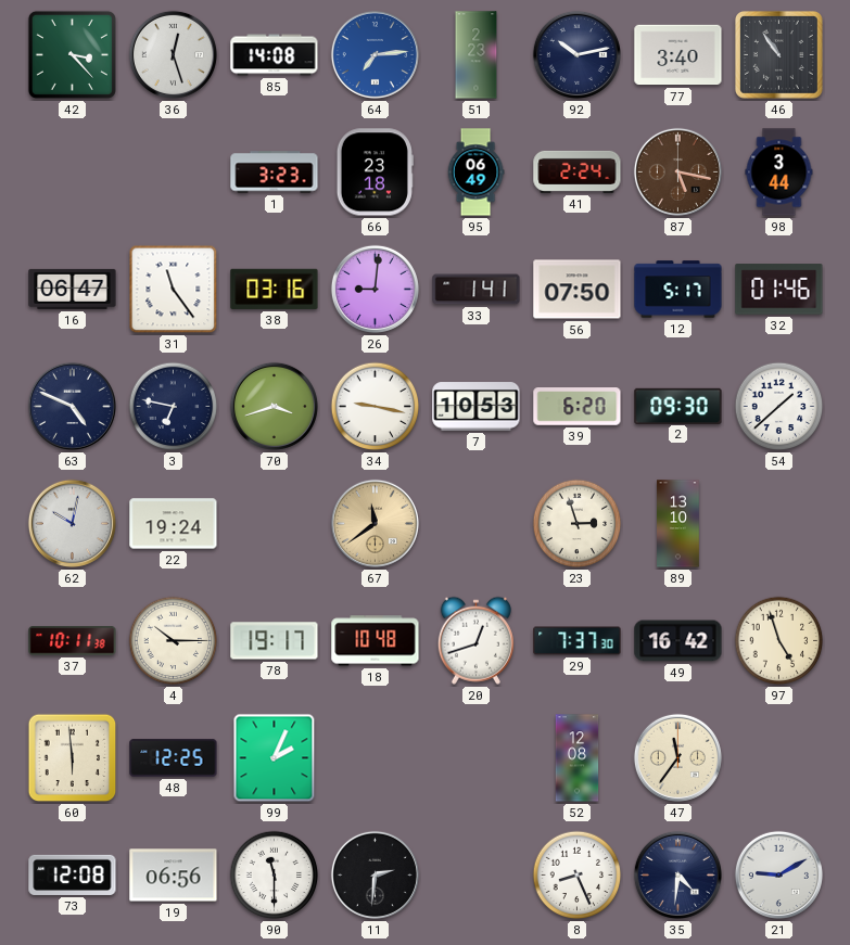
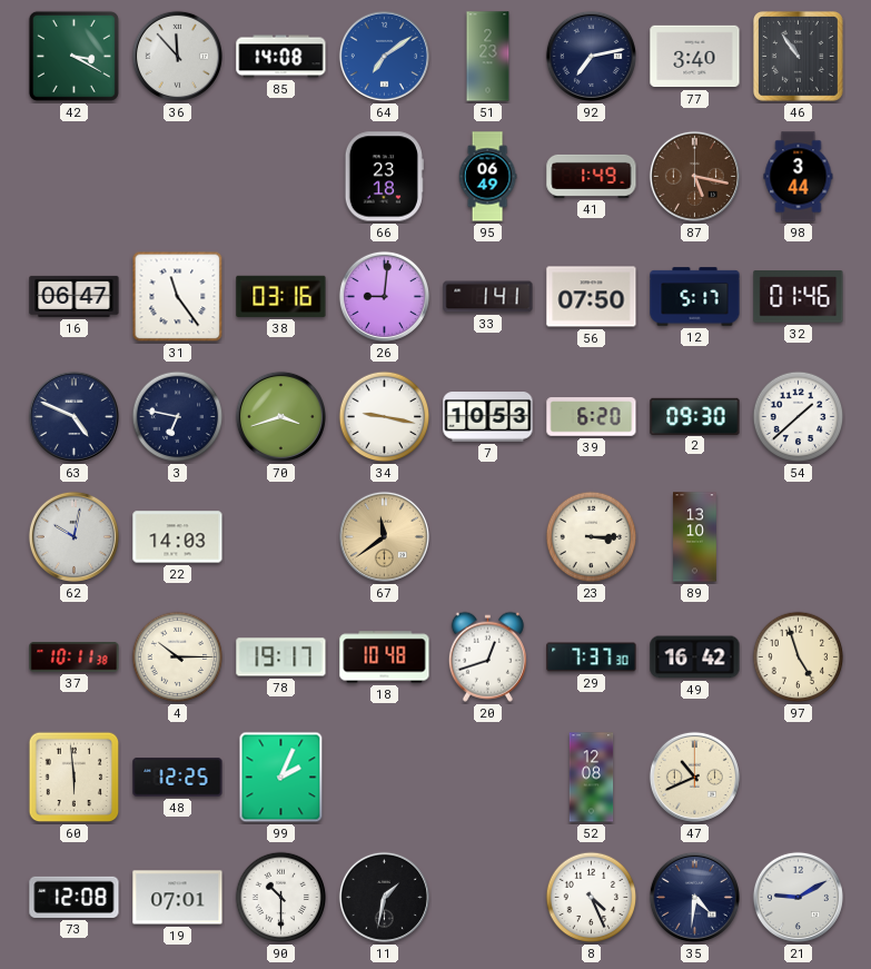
42: 3:23 -> 3:20 (73, 56)
36: 12:27 -> 11:53 (177, 56)
64: 7:14 -> 7:09 (384, 56)
92: 10:13 -> 7:13 (591, 56)
1: 3:23 -> none (275, 173)
41: 2:24 -> 1:49 (592, 176)
22: 19:24 -> 14:03 (178, 537)
23: 2:57 -> 3:15 (592, 537)
47: 11:36 -> 10:41 (694, 777)
19: 06:56 -> 07:01 (178, 898)
90: 11:30 -> 10:30 (281, 898)
11: 2:31 -> 1:32 (384, 897)
8: 8:26 -> 4:26 (592, 898)
